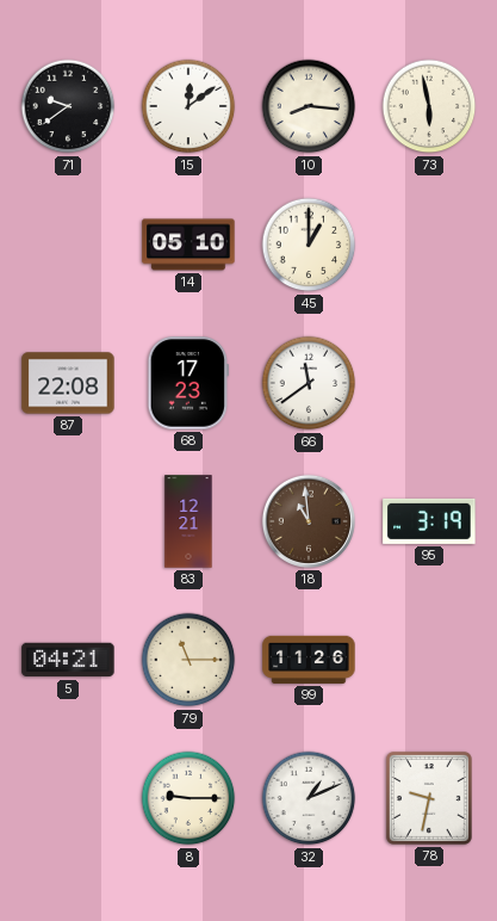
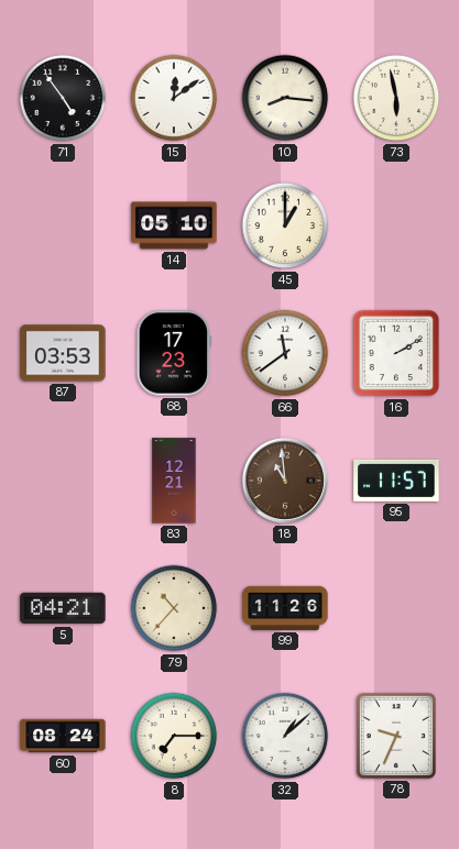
71: 9:39 -> 4:54 (63, 98)
87: 22:08 -> 03:53 (63, 353)
16: none -> 2:10 (396, 353)
95: 3:19 -> 11:57 (396, 481)
79: 11:15 -> 10:37 (174, 608)
60: none -> 08:24 (63, 736)
8: 9:15 -> 7:15 (174, 736)
32: 1:11 -> 1:08 (285, 736)
78: 9:32 -> 9:34 (396, 736)
